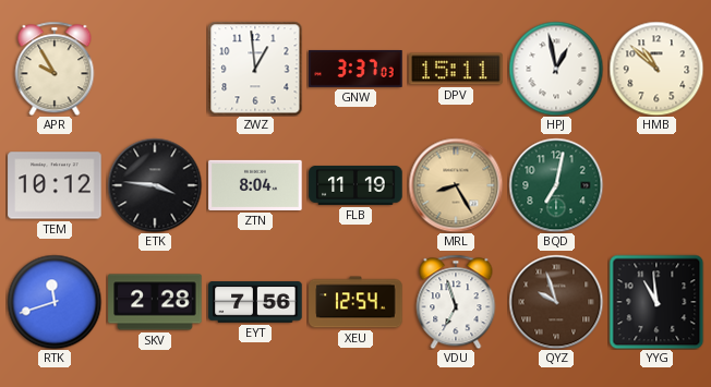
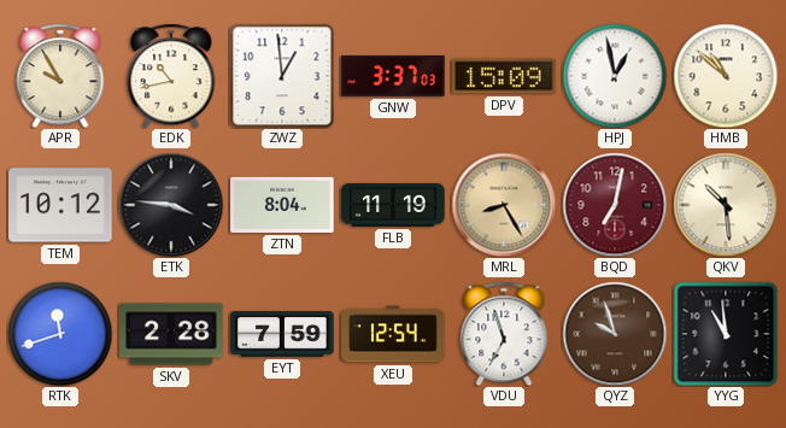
EDK: none -> 10:43 (171, 76)
DPV: 15:11 -> 15:09 (504, 76)
BQD dial: green -> burgundy (615, 205)
QKV: none -> 10:29 (726, 205)
EYT: 7:56 -> 7:59 (282, 334)
